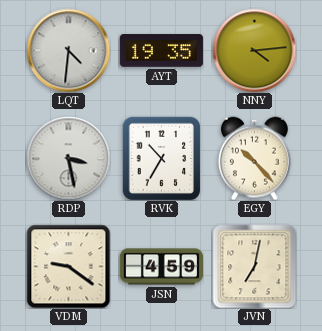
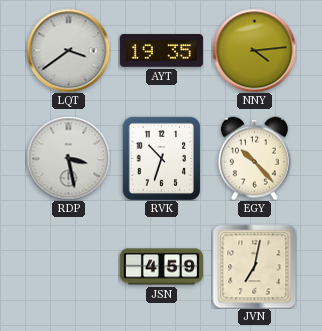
LQT: 4:31 -> 3:39 (68, 50)
RVK: 10:35 -> 10:33 (162, 158)
VDM: 9:21 -> none (68, 266)
